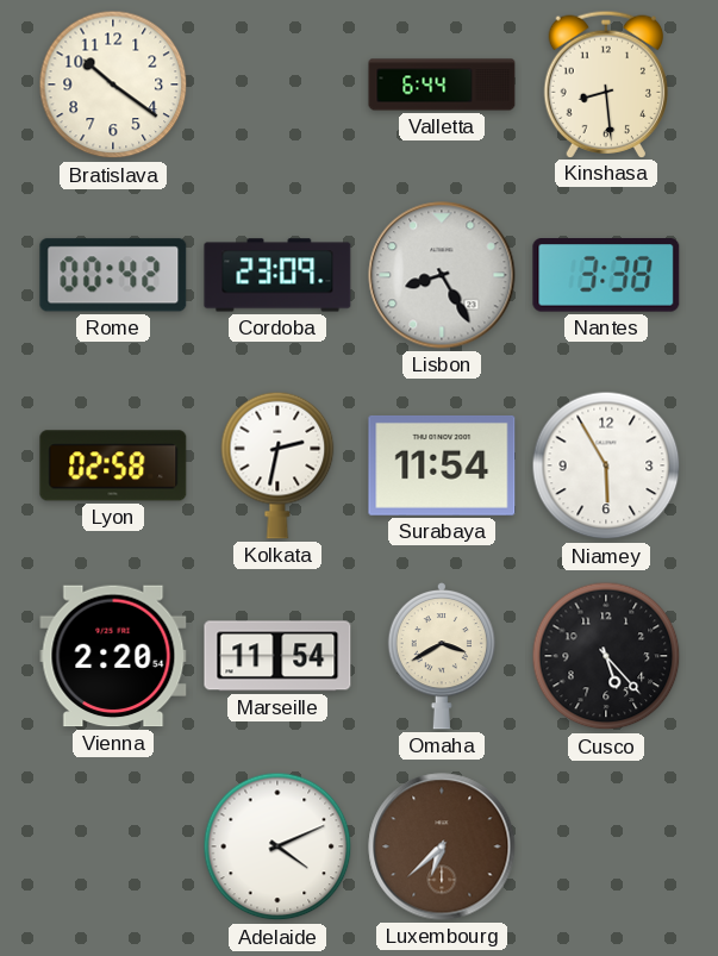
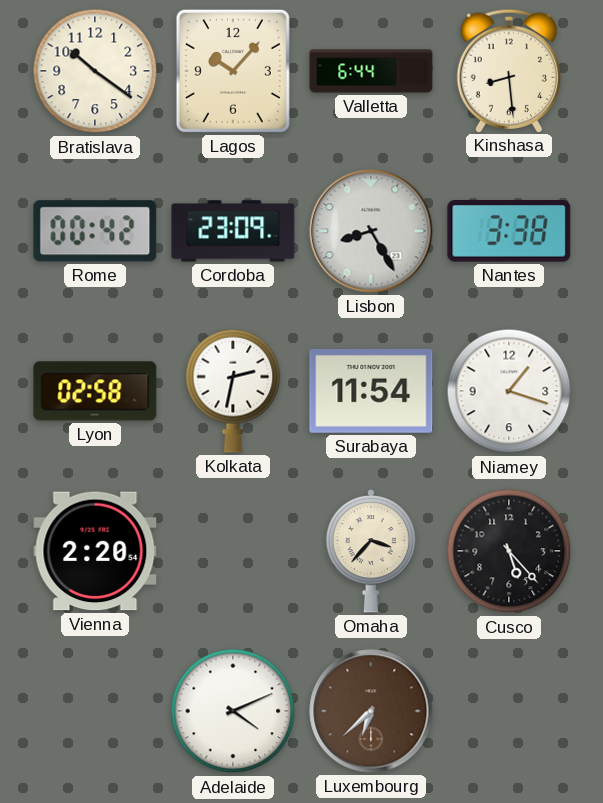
Lagos: none -> 10:07 (233, 71)
Niamey: 5:55 -> 1:18 (509, 391)
Marseille: 11:54 -> none (277, 656)
Omaha: 3:40 -> 3:37 (370, 552)
